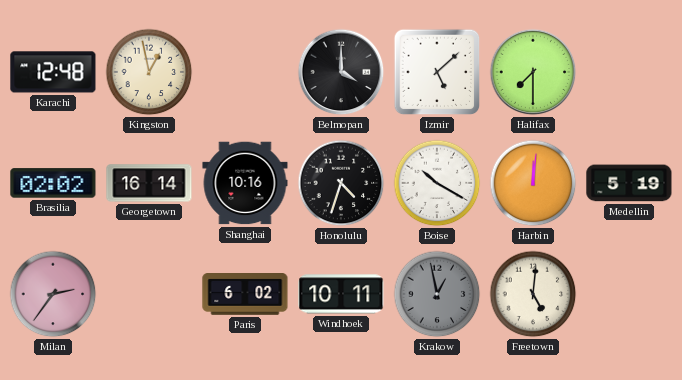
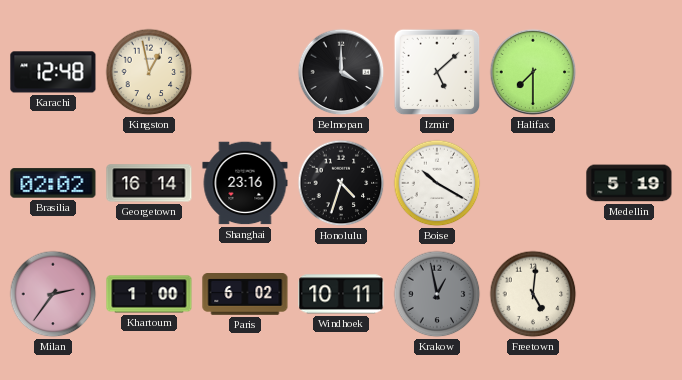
Shanghai: 10:16 -> 23:16 (245, 183)
Harbin: 12:01 -> none (533, 183)
Khartoum: none -> 1:00 (149, 294)
